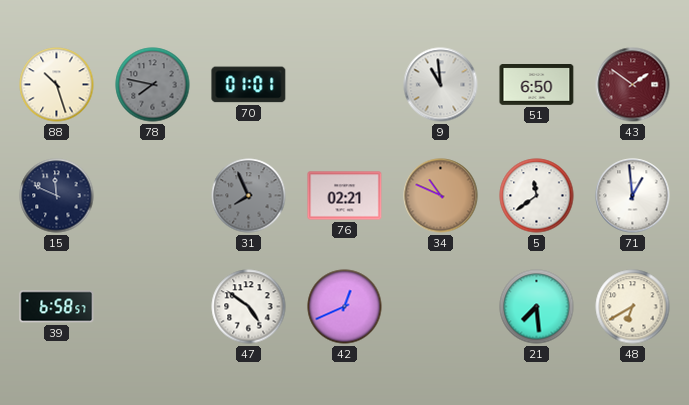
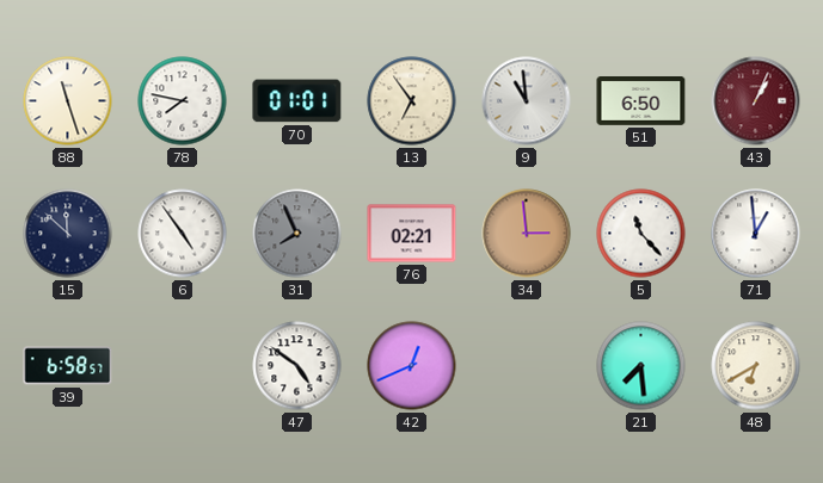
88: 10:27 -> 11:27 (68, 101)
78 dial: grey -> white (183, 101)
13: none -> 6:54 (412, 101)
43: 1:51 -> 1:04 (756, 101)
15: 11:49 -> 11:52 (68, 234)
6: none -> 4:54 (183, 234)
34: 10:49 -> 2:59 (527, 234)
5: 11:39 -> 11:23 (641, 234)
